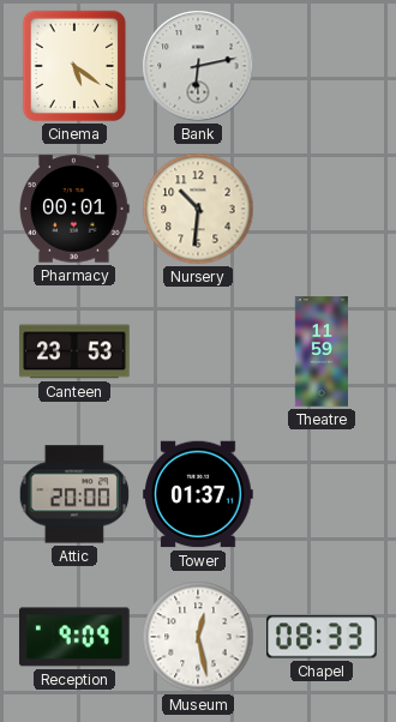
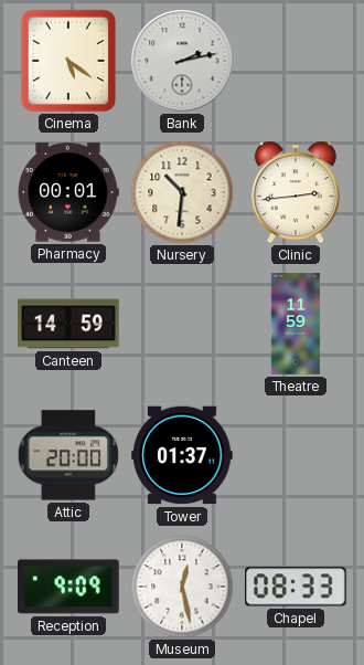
Bank: 6:13 -> 2:13 (182, 61)
Clinic: none -> 2:44 (296, 192)
Canteen: 23:53 -> 14:59 (68, 324)
